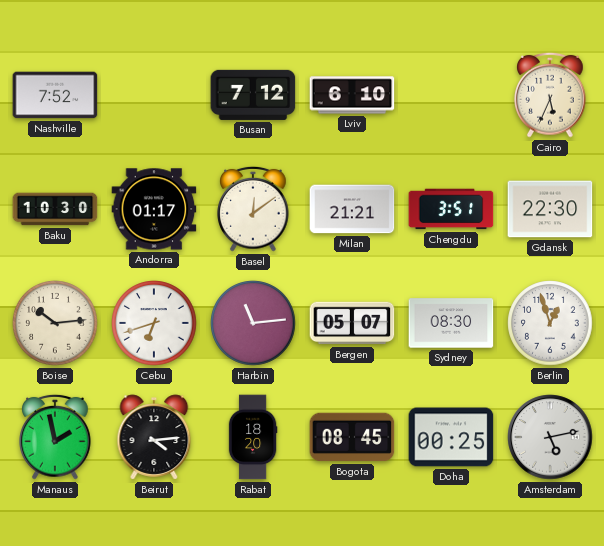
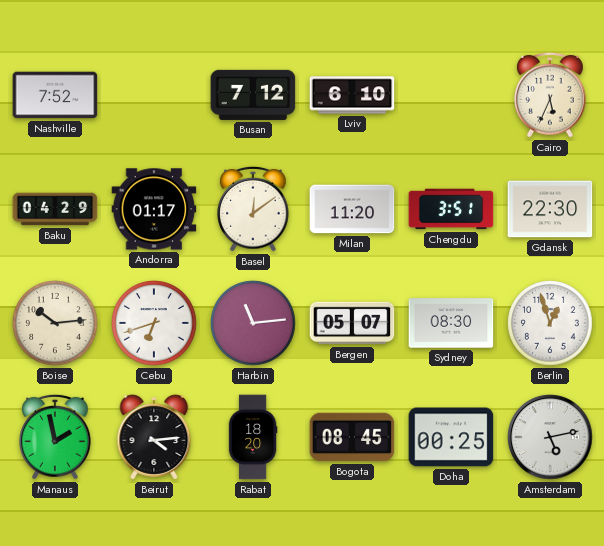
Baku: 10:30 -> 04:29 (55, 209)
Milan: 21:21 -> 11:20 (352, 209)
